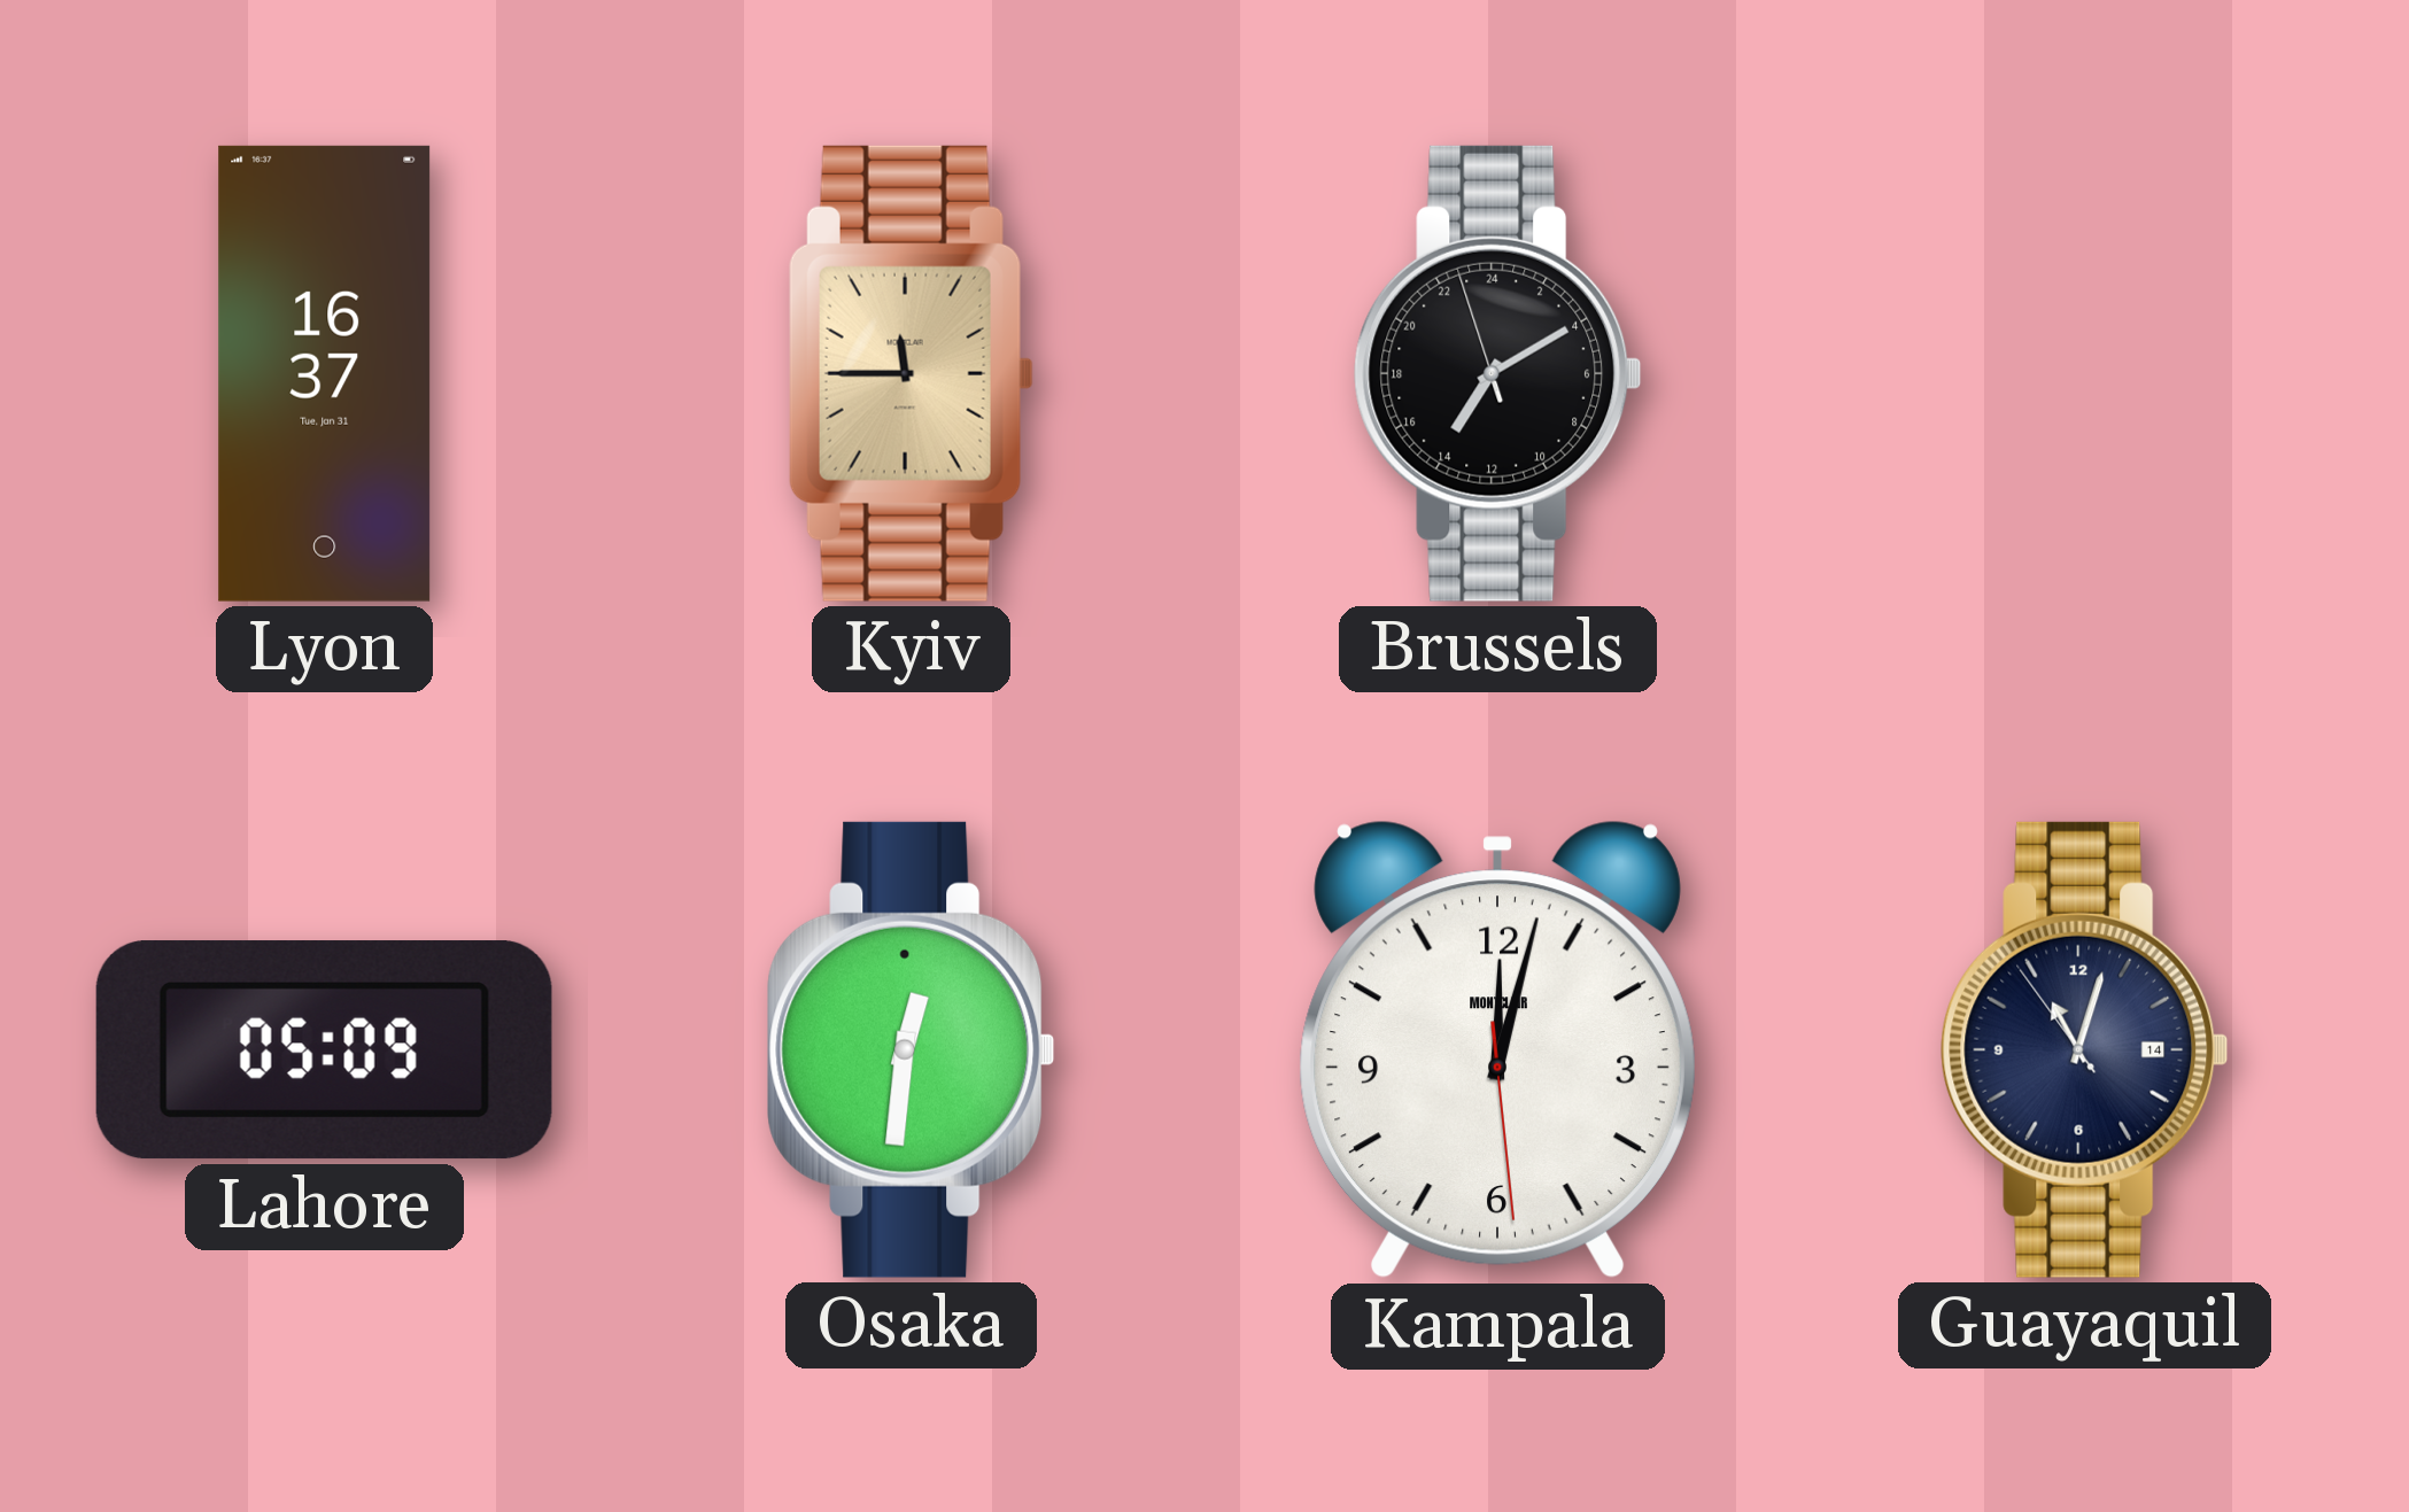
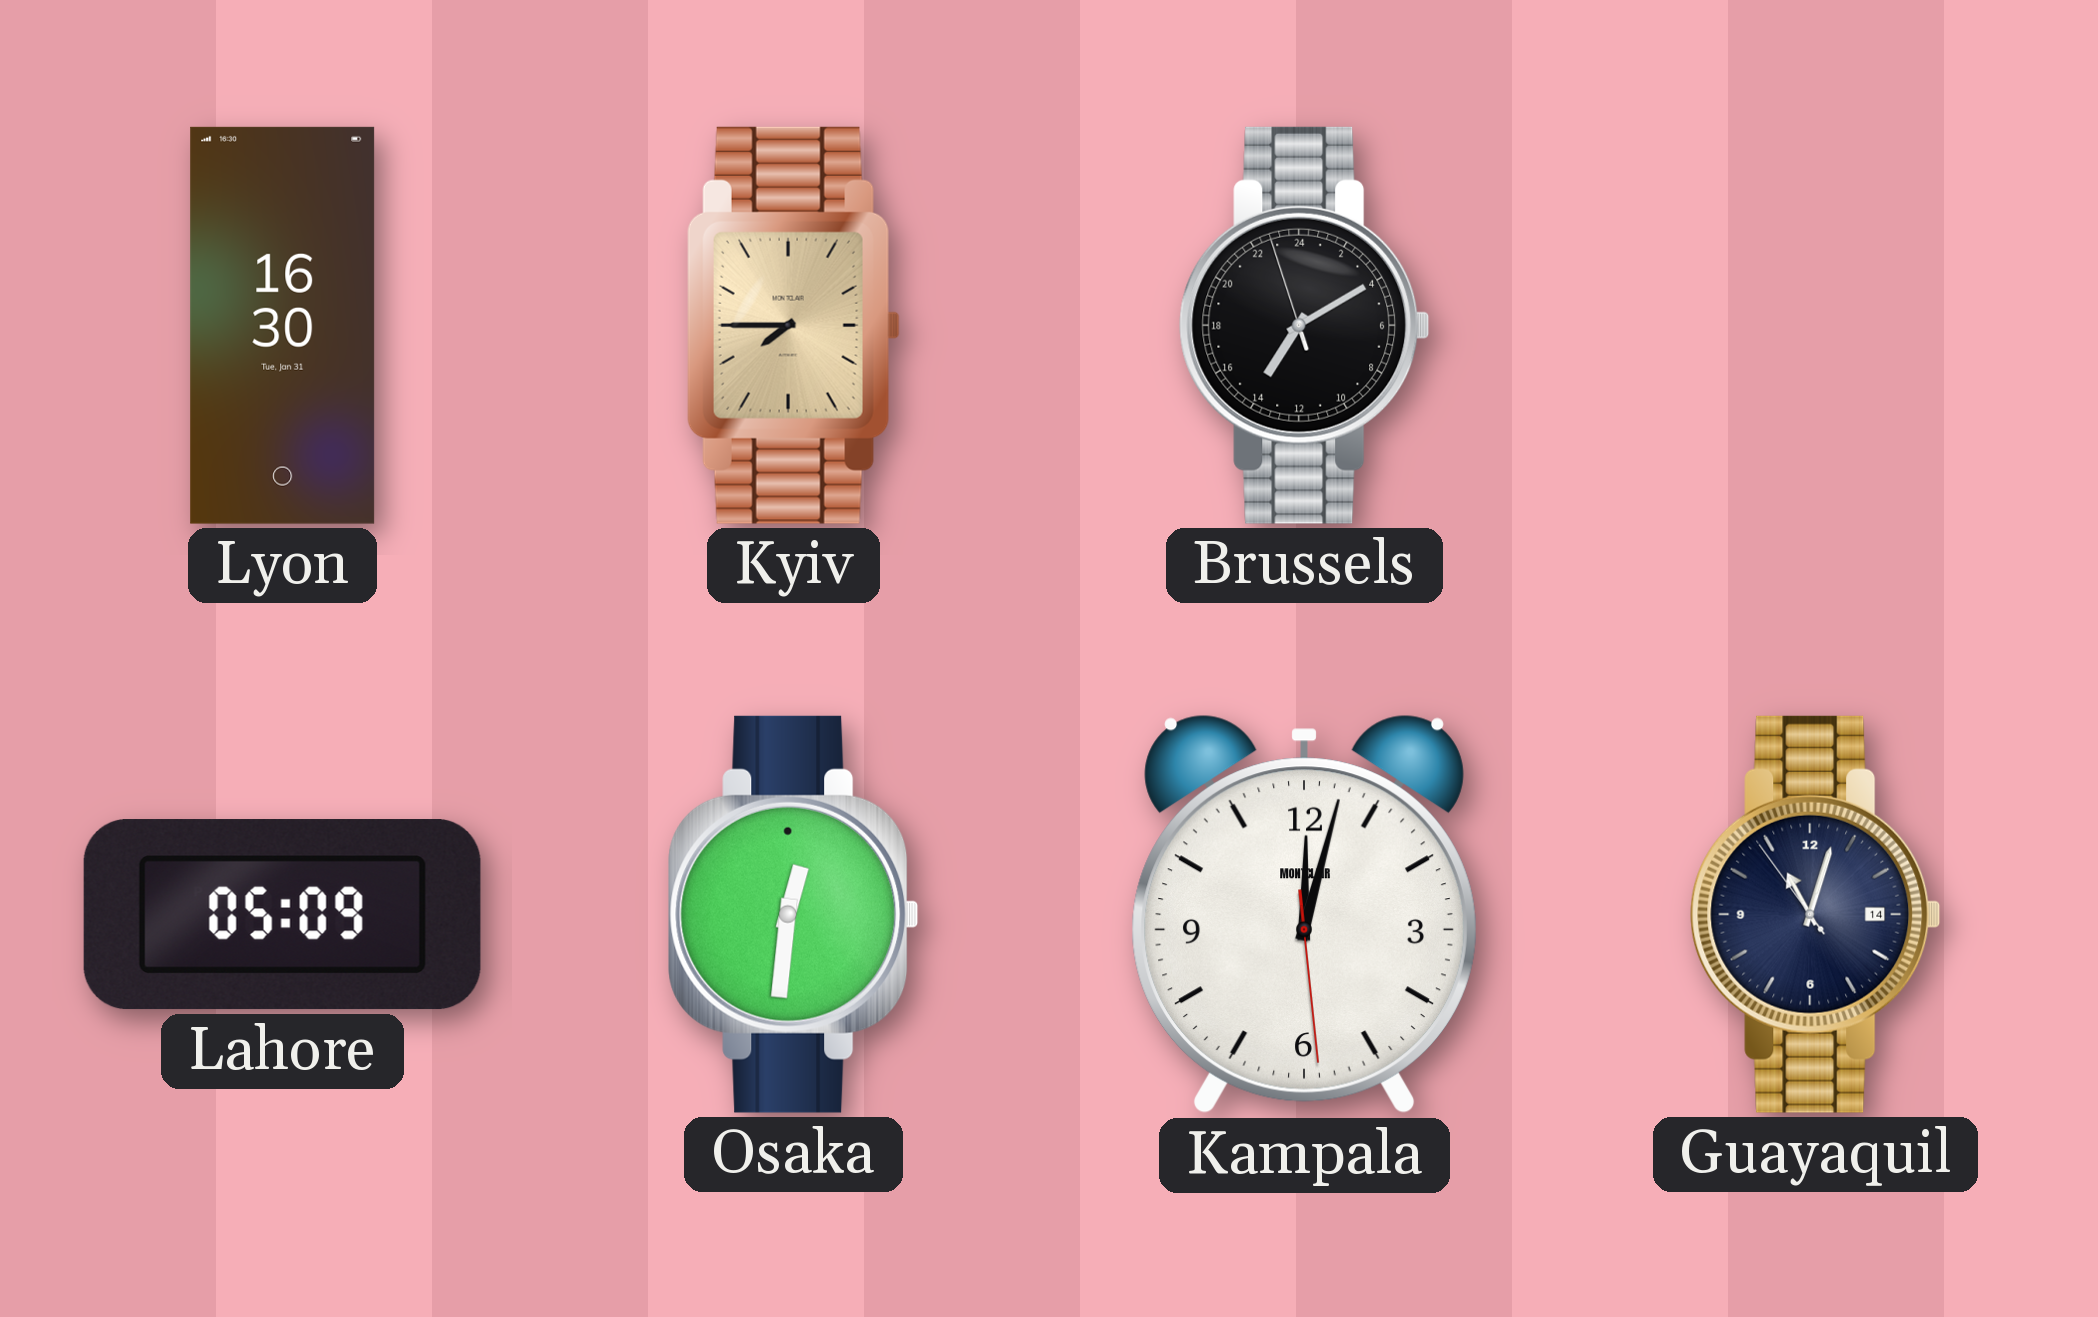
Lyon: 16:37 -> 16:30 (283, 325)
Kyiv: 11:45 -> 7:45 (793, 325)
